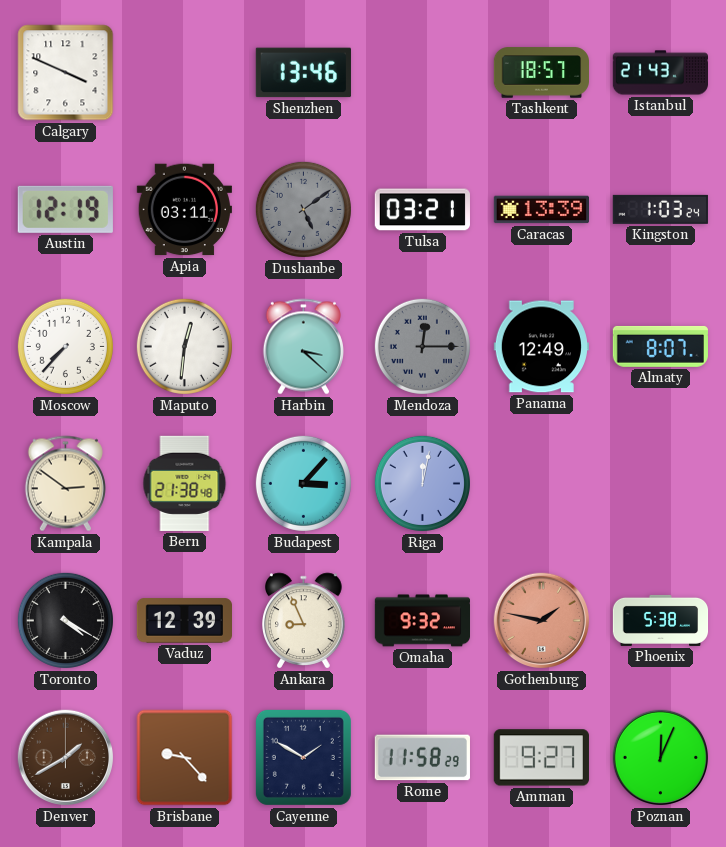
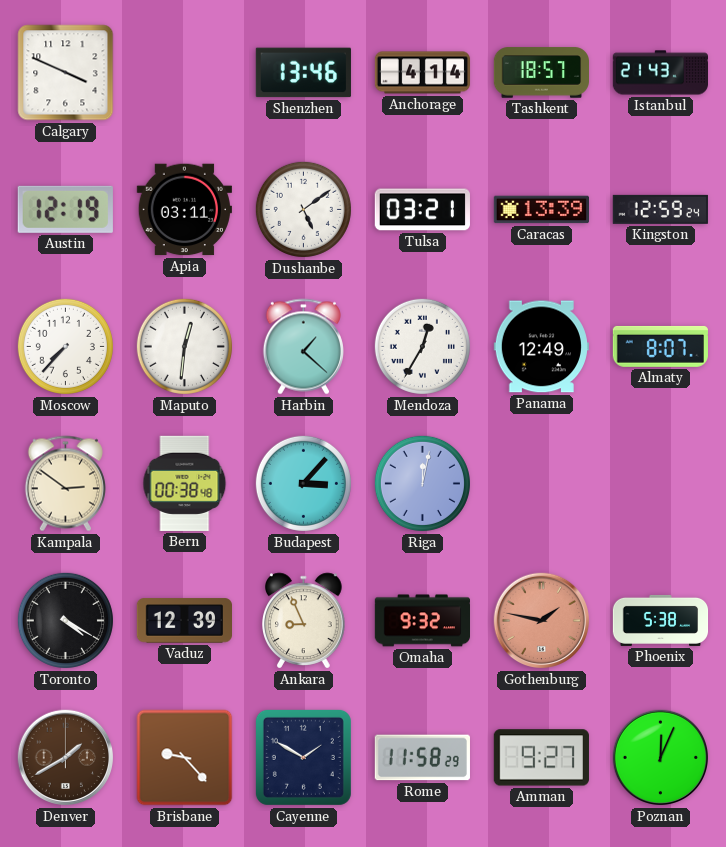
Anchorage: none -> 4:14 (423, 73)
Dushanbe dial: grey -> white (303, 209)
Kingston: 1:03 -> 12:59 (660, 209)
Harbin: 3:22 -> 1:22 (303, 347)
Mendoza: 12:15 -> 12:35 (422, 346)
Mendoza dial: grey -> white (422, 346)
Bern: 21:38 -> 00:38 (185, 483)
